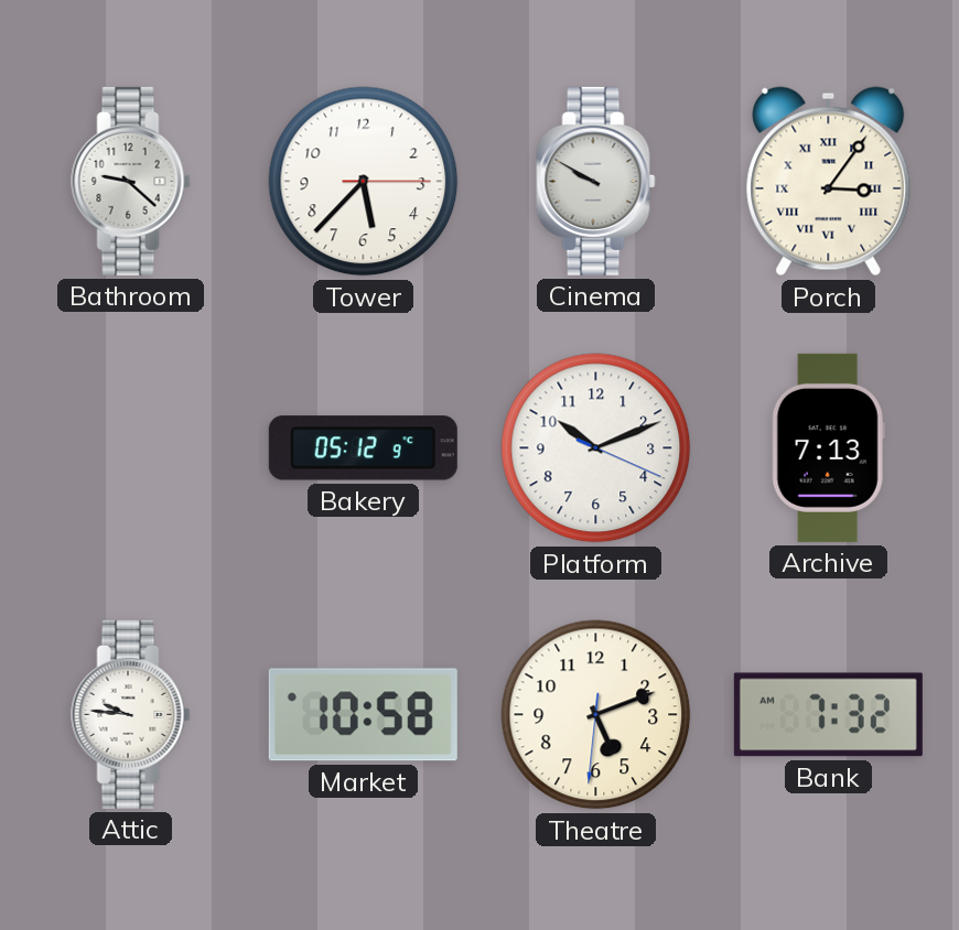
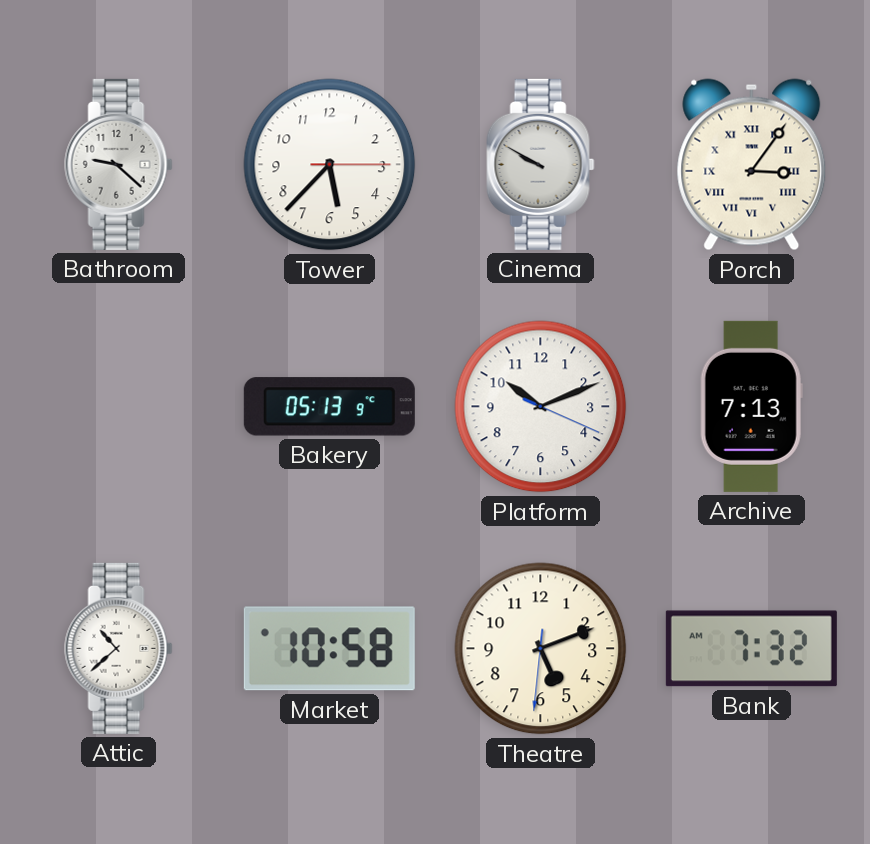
Bakery: 05:12 -> 05:13 (329, 407)
Attic: 9:46 -> 10:38 (119, 648)
